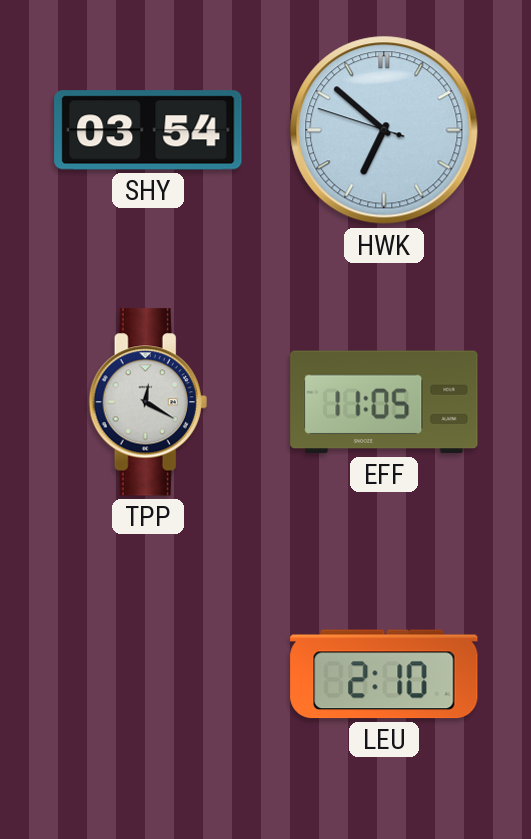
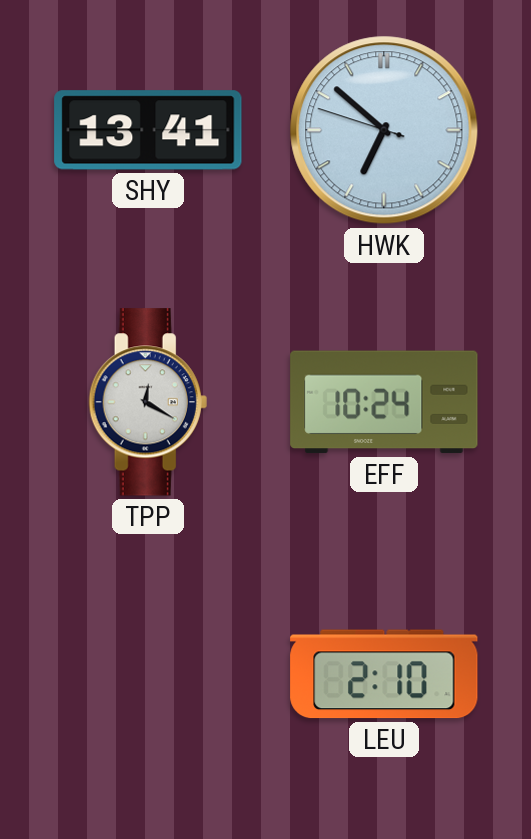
SHY: 03:54 -> 13:41 (148, 130)
EFF: 11:05 -> 10:24 (384, 402)
